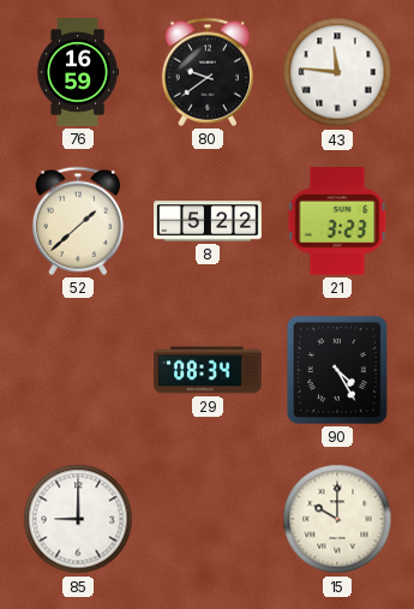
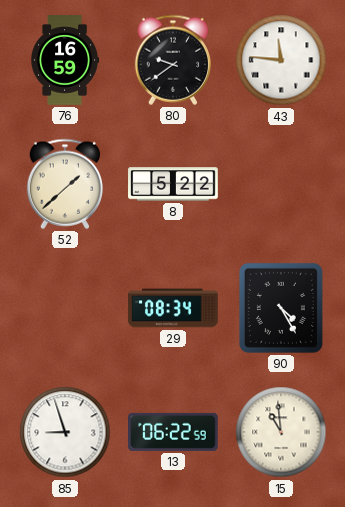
21: 3:23 -> none (337, 222)
85: 9:00 -> 8:57 (65, 432)
13: none -> 06:22 (174, 432)
15: 10:00 -> 10:59 (281, 432)
